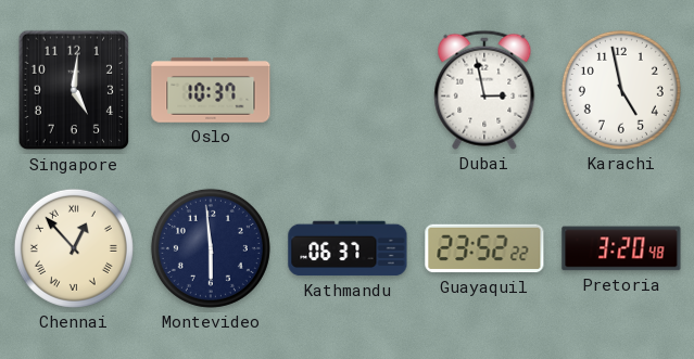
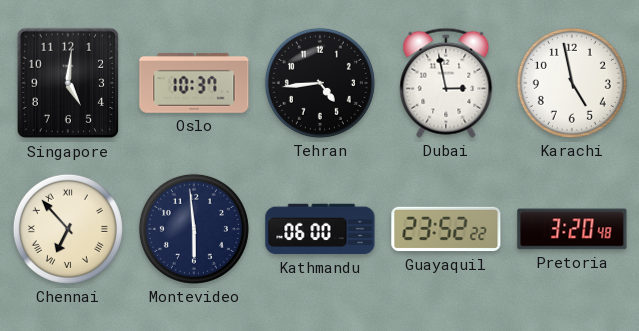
Tehran: none -> 4:44 (320, 83)
Chennai: 12:53 -> 6:53 (68, 229)
Kathmandu: 06:37 -> 06:00 (320, 229)
